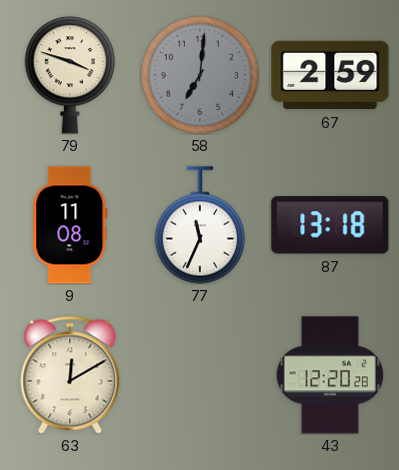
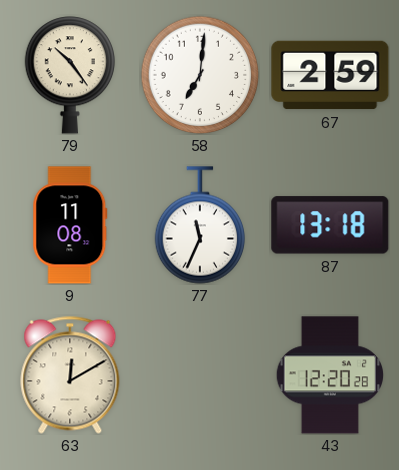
79: 3:48 -> 10:24 (70, 75)
58 dial: grey -> white (200, 75)
